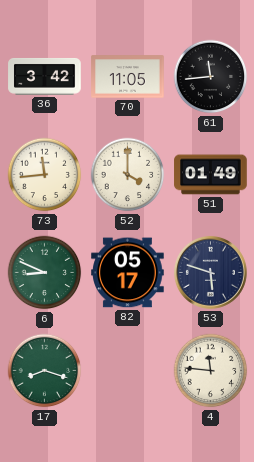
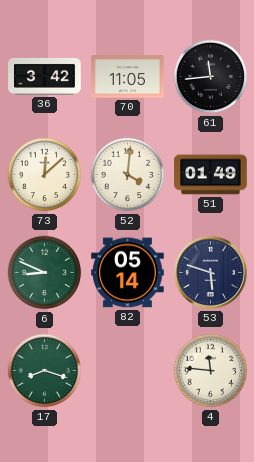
73: 11:44 -> 12:08 (45, 175)
52: 4:00 -> 4:01 (128, 175)
82: 05:17 -> 05:14 (128, 273)
